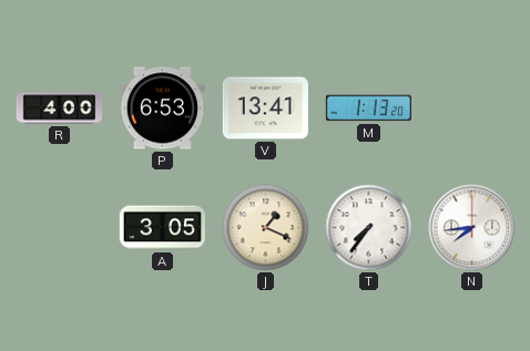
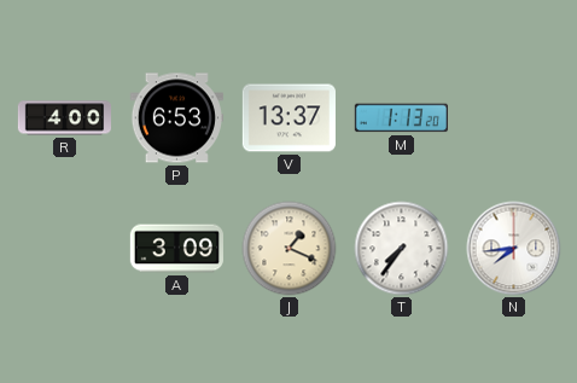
V: 13:41 -> 13:37 (288, 118)
A: 3:05 -> 3:09 (176, 249)
